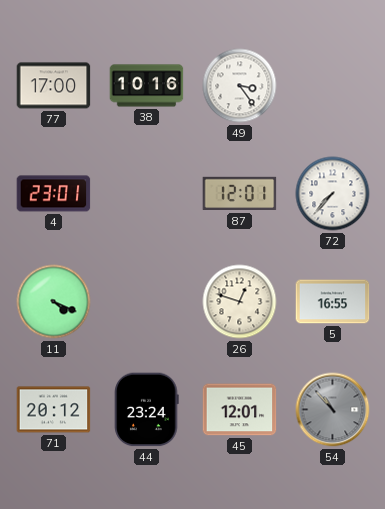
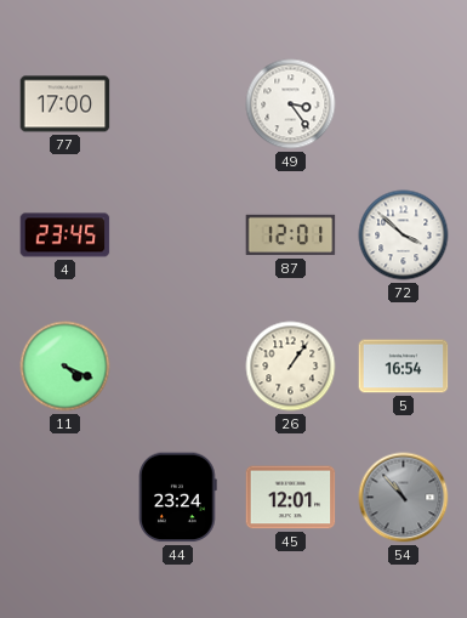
38: 10:16 -> none (147, 86)
4: 23:01 -> 23:45 (66, 236)
72: 7:37 -> 3:52 (404, 236)
26: 12:48 -> 1:06 (291, 367)
5: 16:55 -> 16:54 (404, 367)
71: 20:12 -> none (54, 410)
